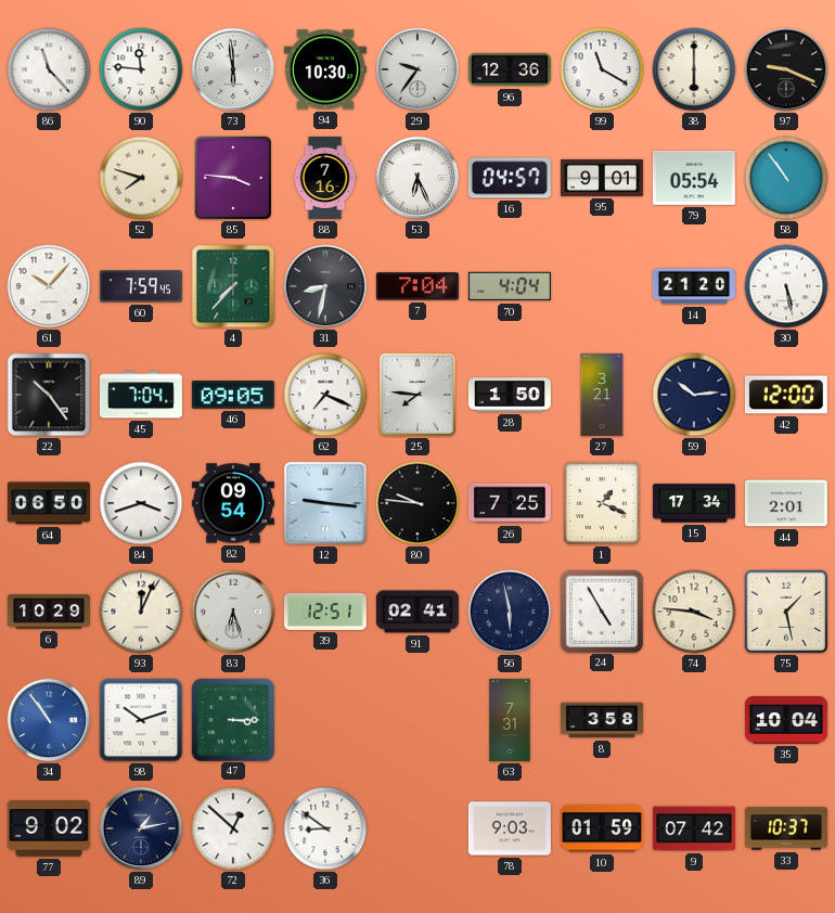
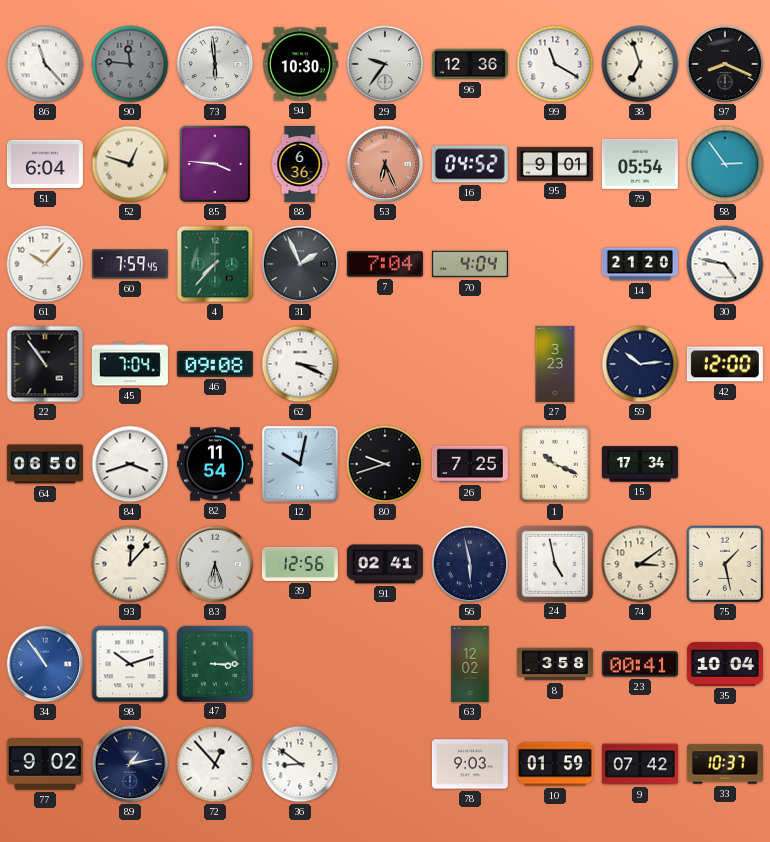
90 dial: white -> grey (130, 64)
38: 6:00 -> 6:57 (640, 64)
97: 9:19 -> 8:19 (725, 64)
51: none -> 6:04 (45, 164)
52: 7:48 -> 12:48 (130, 164)
88: 7:16 -> 6:36 (300, 164)
53 dial: white -> salmon (385, 164)
16: 04:57 -> 04:52 (470, 164)
58: 10:54 -> 2:54 (725, 164)
31: 8:32 -> 1:56 (300, 264)
30: 5:28 -> 4:47 (725, 264)
22: 10:24 -> 10:54 (45, 364)
46: 09:05 -> 09:08 (215, 365)
62: 7:19 -> 3:19 (300, 364)
25: 7:46 -> none (418, 395)
28: 1:50 -> none (510, 395)
27: 3:21 -> 3:23 (555, 364)
82: 09:54 -> 11:54 (215, 464)
12: 9:16 -> 10:02 (300, 464)
80: 9:46 -> 9:42 (385, 464)
1: 1:19 -> 10:19 (555, 464)
44: 2:01 -> none (786, 503)
6: 10:29 -> none (49, 612)
93: 12:04 -> 12:07 (130, 564)
39: 12:51 -> 12:56 (300, 564)
24: 4:55 -> 4:58 (554, 563)
74: 3:46 -> 3:09 (640, 564)
63: 7:31 -> 12:02 (470, 664)
23: none -> 00:41 (640, 664)
72: 12:52 -> 12:53 (215, 764)
